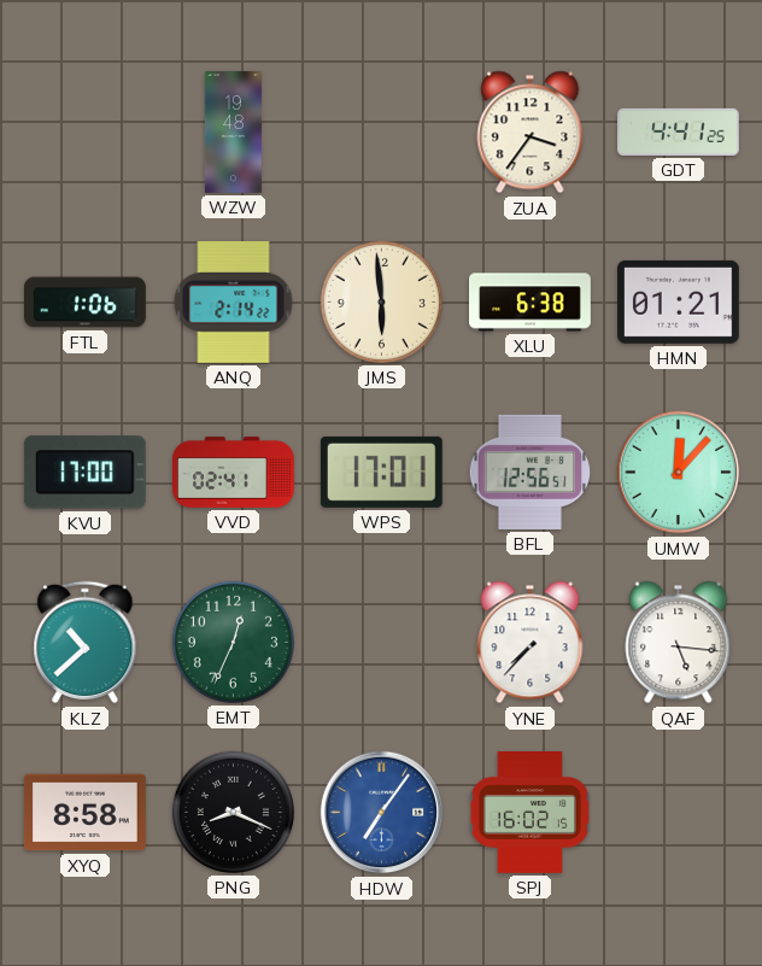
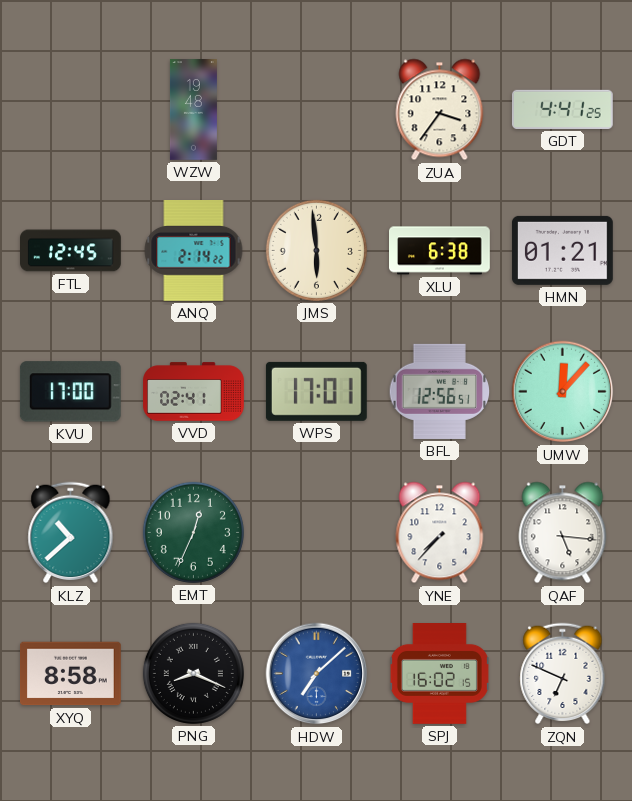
FTL: 1:06 -> 12:45 (71, 251)
HDW: 7:06 -> 7:08 (317, 674)
ZQN: none -> 6:49 (563, 674)
